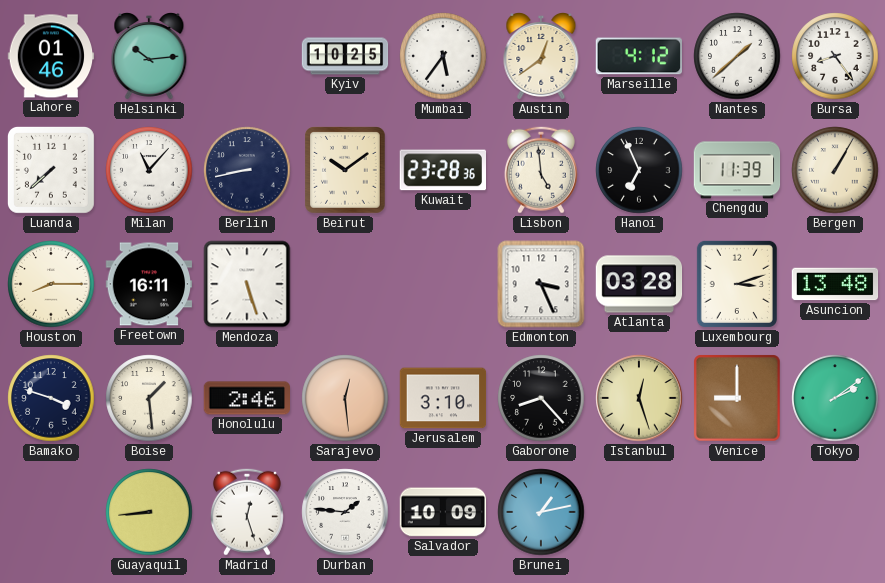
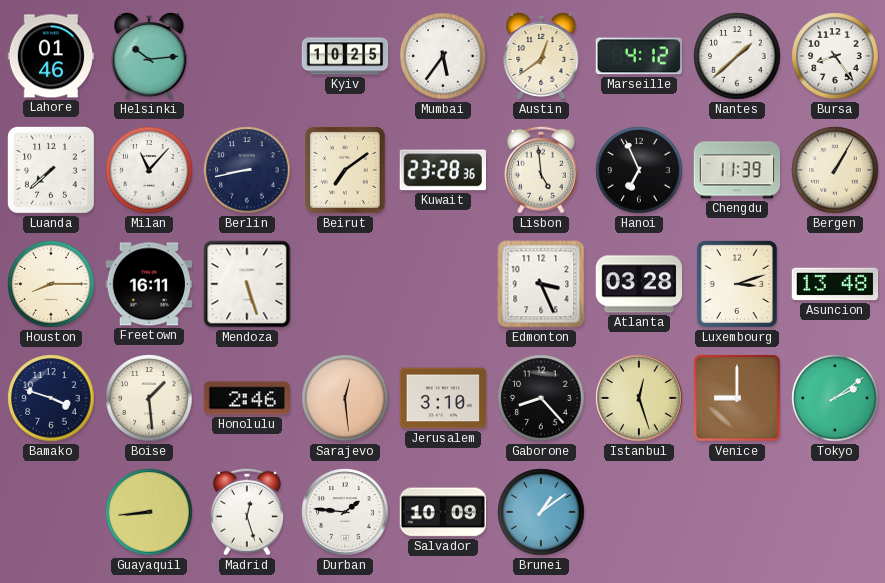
Beirut: 10:09 -> 7:09 (345, 170)
Brunei: 1:13 -> 1:09 (541, 512)
